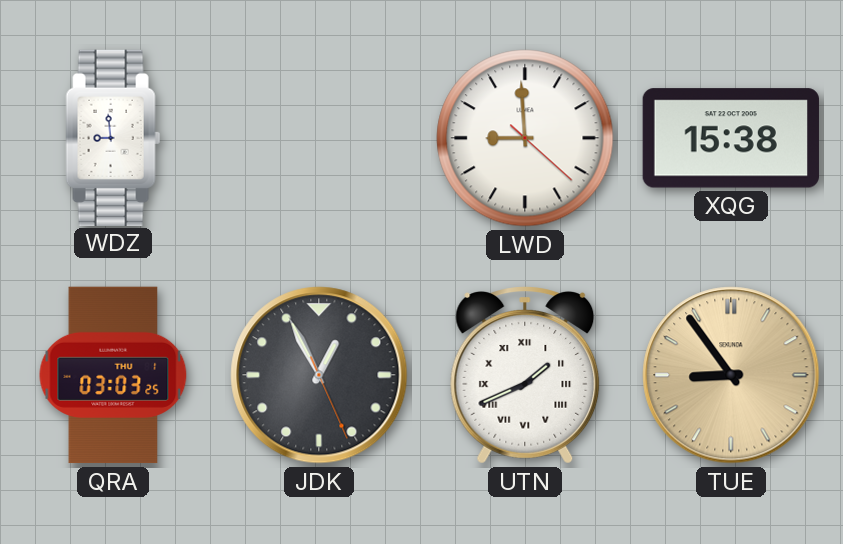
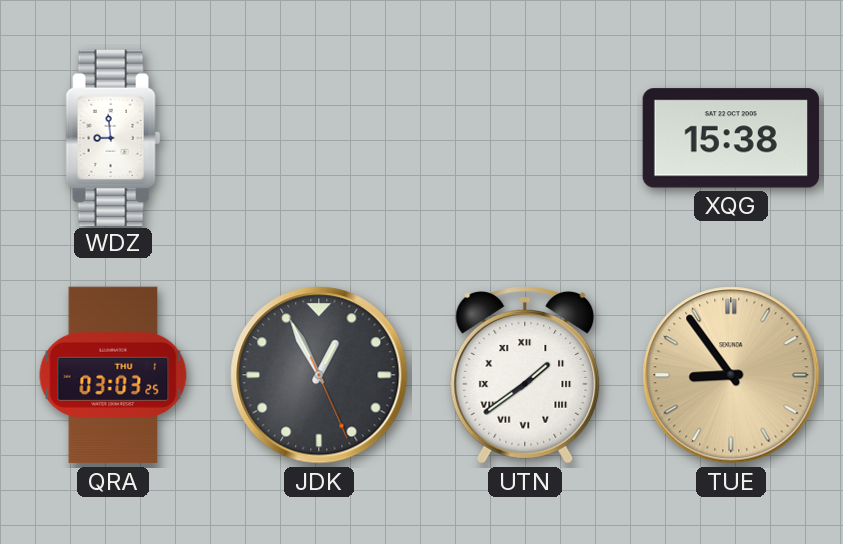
LWD: 8:59 -> none (525, 138)
UTN: 1:41 -> 1:39 (525, 375)
